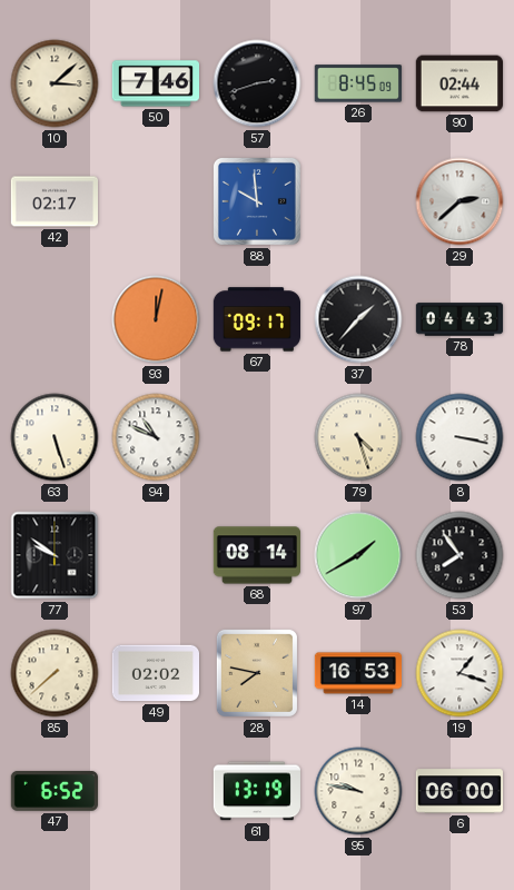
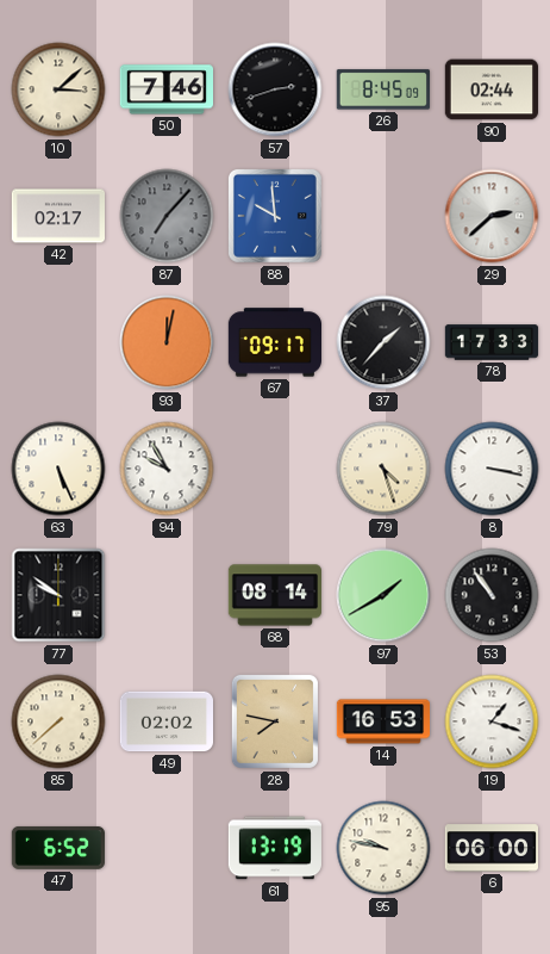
87: none -> 7:07 (167, 216)
78: 04:43 -> 17:33 (492, 342)
63: 5:27 -> 5:26 (58, 469)
94: 10:49 -> 9:55 (167, 469)
53: 7:54 -> 10:54 (492, 595)
